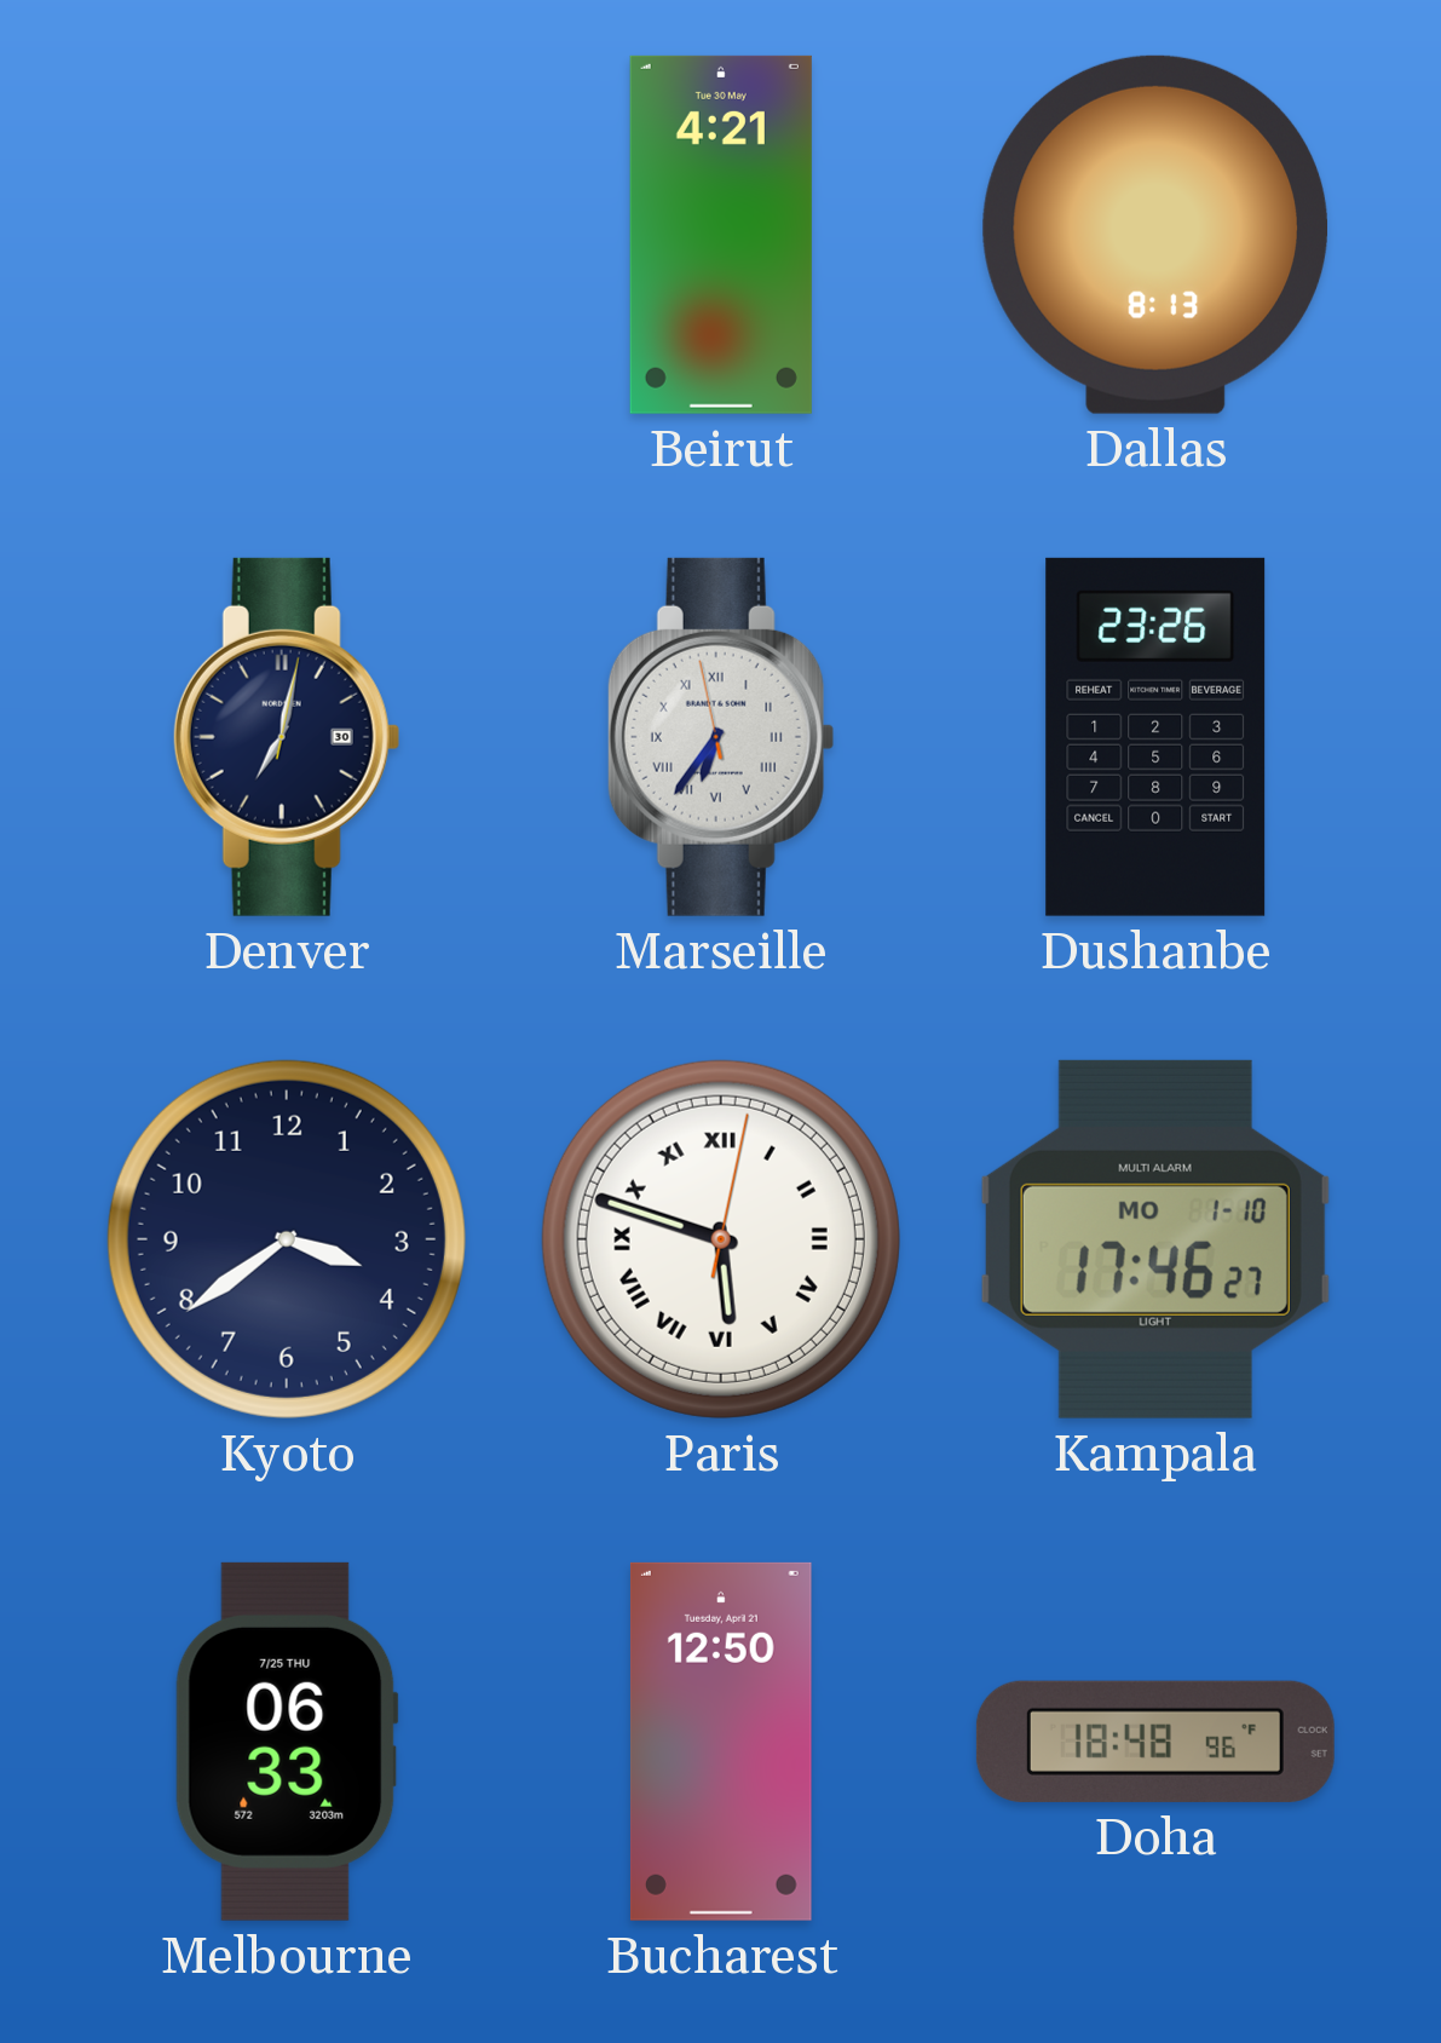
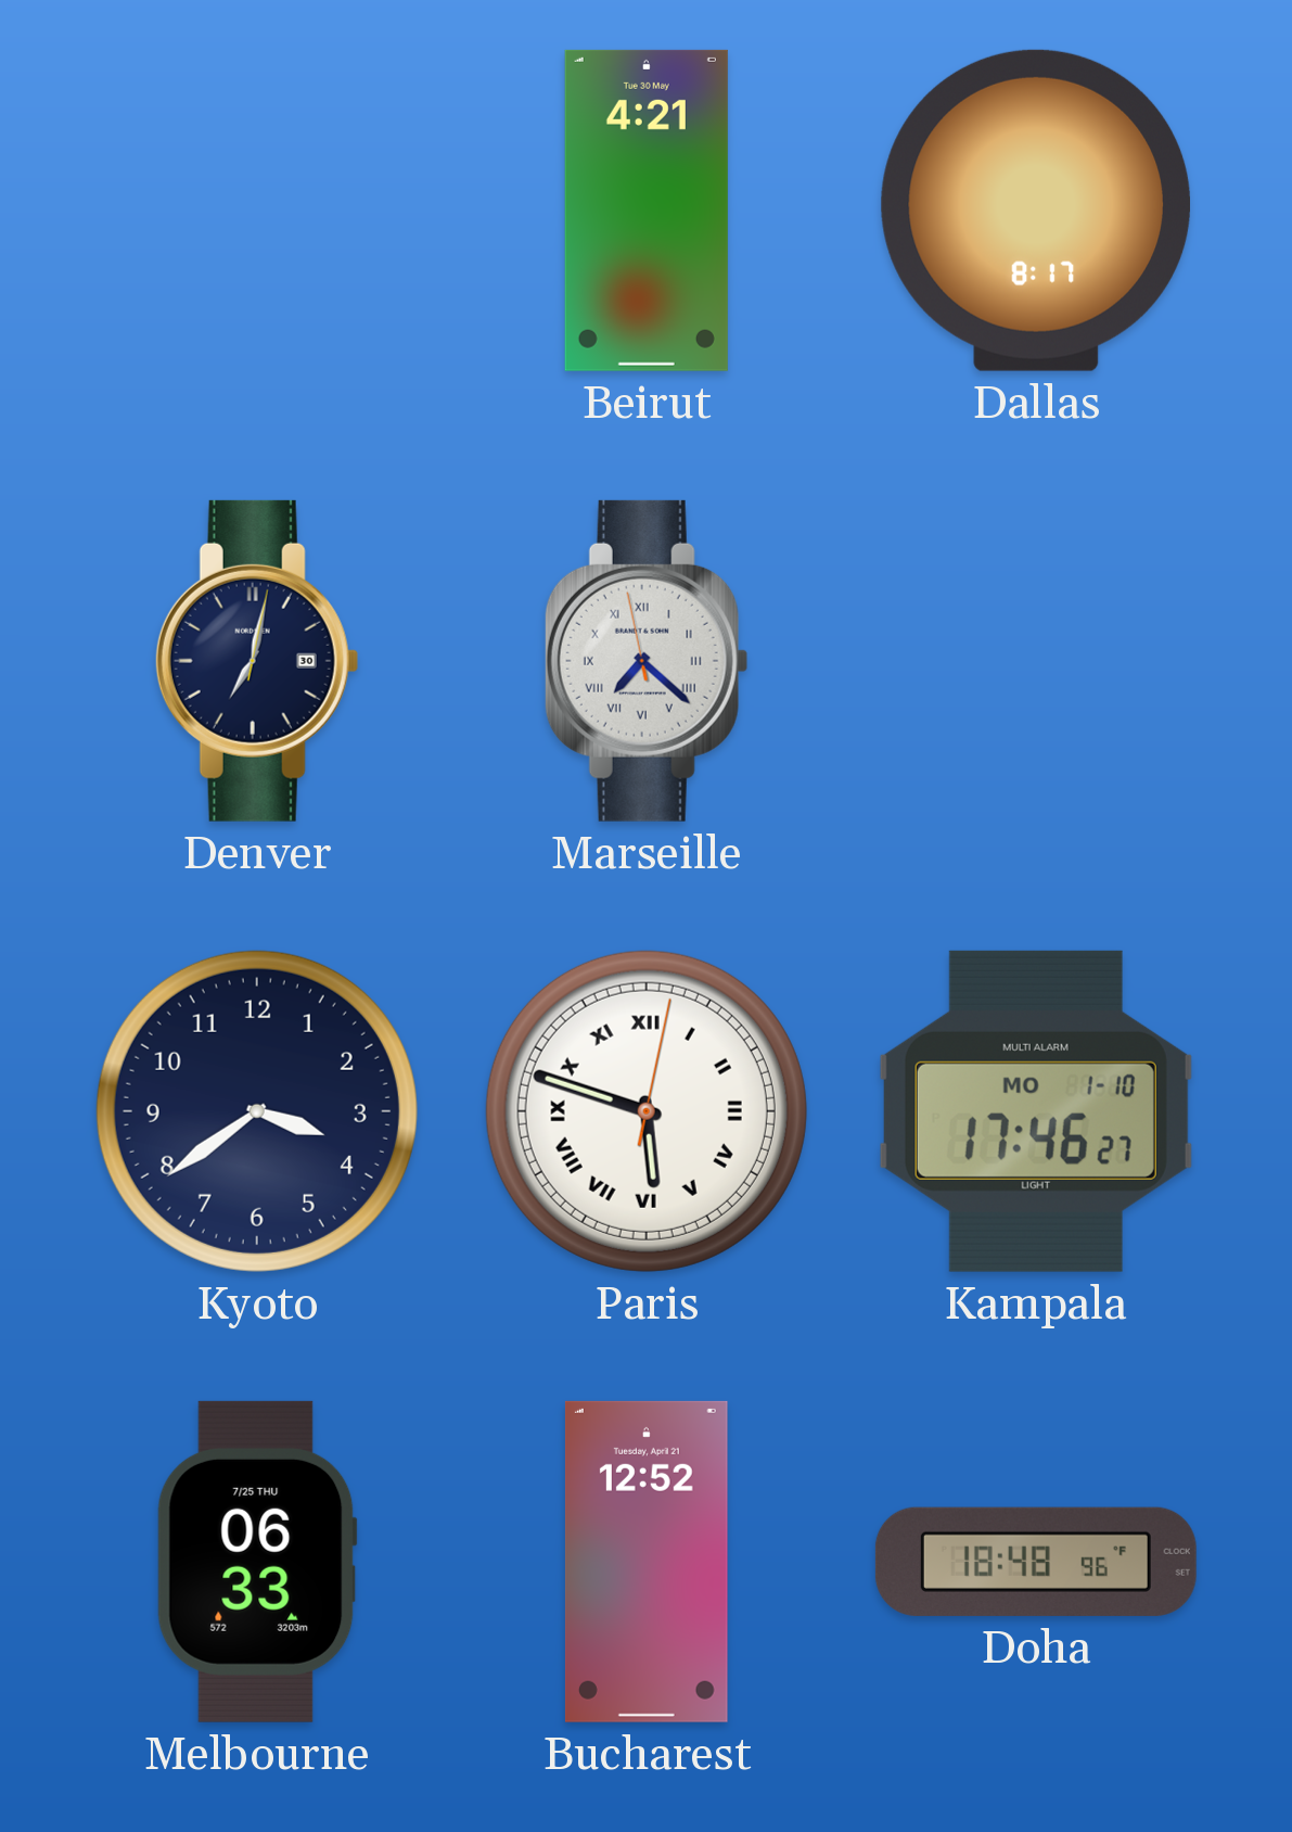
Dallas: 8:13 -> 8:17 (1035, 211)
Marseille: 6:35 -> 7:21 (647, 661)
Dushanbe: 23:26 -> none (1155, 737)
Bucharest: 12:50 -> 12:52 (647, 1562)
